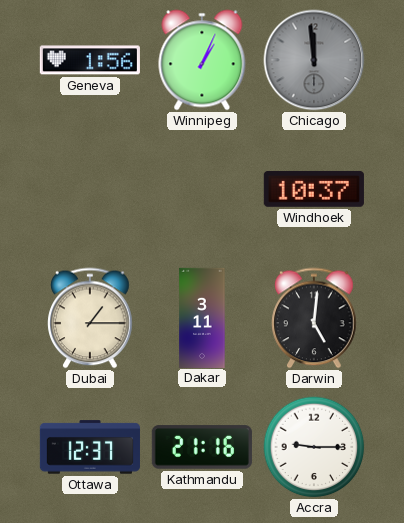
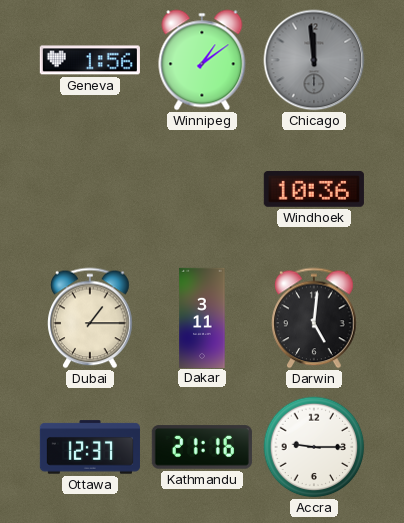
Winnipeg: 1:04 -> 1:09 (202, 60)
Windhoek: 10:37 -> 10:36 (314, 189)
